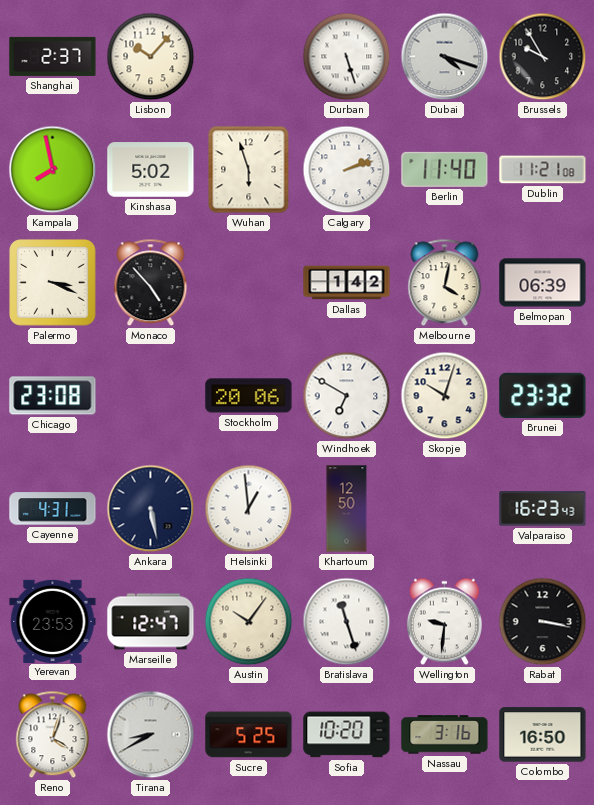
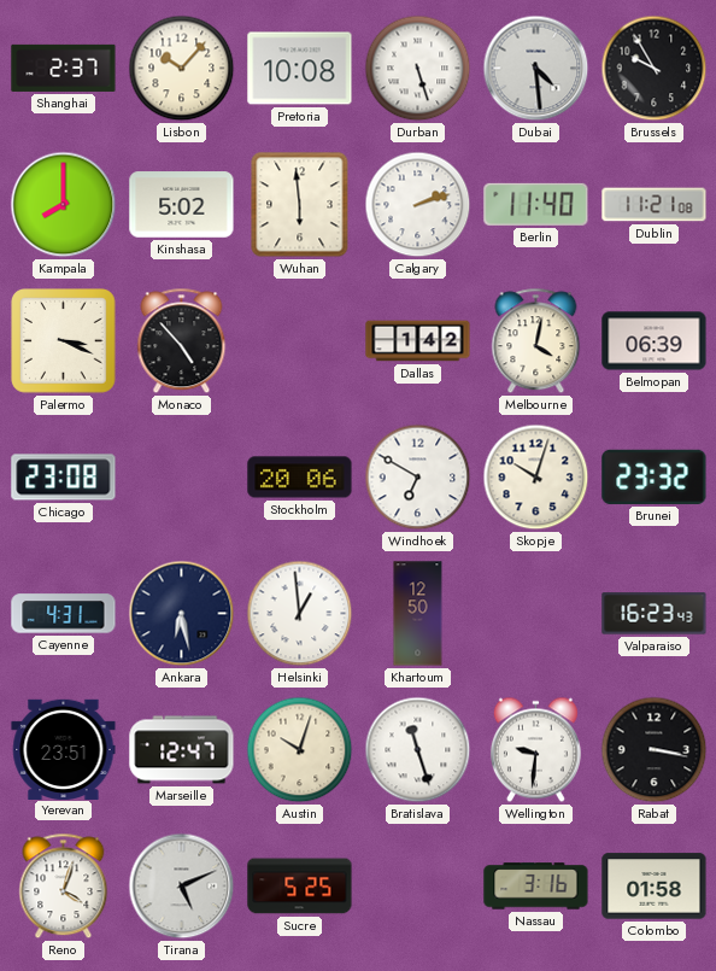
Pretoria: none -> 10:08 (300, 69)
Dubai: 4:18 -> 4:29 (536, 69)
Kampala: 7:58 -> 8:00 (64, 205)
Wuhan: 5:57 -> 5:59 (300, 205)
Ankara: 5:28 -> 6:28 (182, 614)
Yerevan: 23:53 -> 23:51 (64, 749)
Austin: 10:06 -> 10:03 (300, 750)
Tirana: 8:40 -> 5:11 (182, 887)
Sofia: 10:20 -> none (347, 735)
Colombo: 16:50 -> 01:58 (655, 887)
